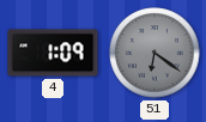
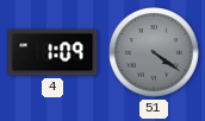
51: 6:21 -> 4:21 (154, 52)
